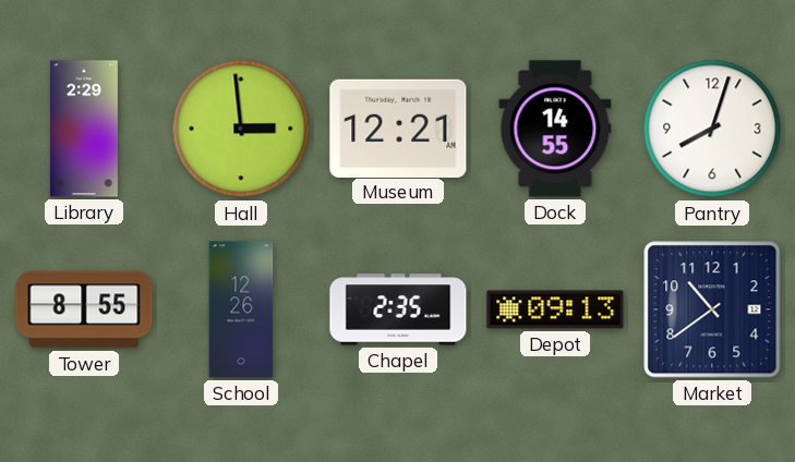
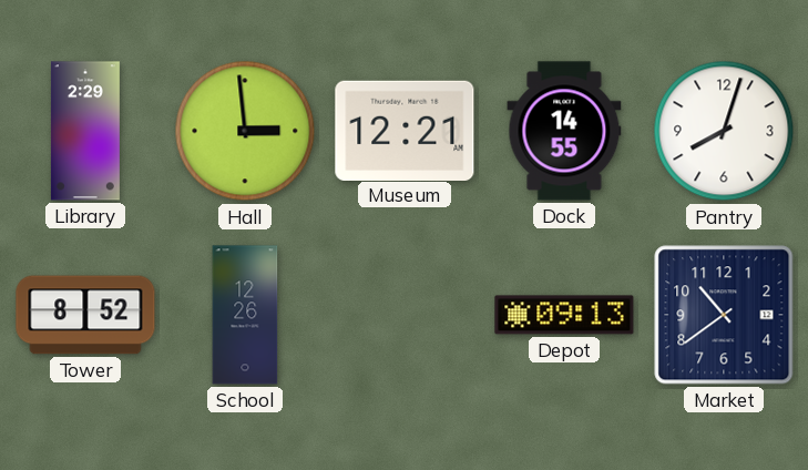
Tower: 8:55 -> 8:52 (85, 315)
Chapel: 2:35 -> none (398, 309)
